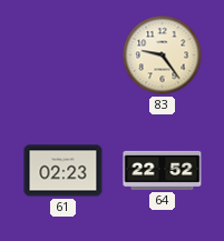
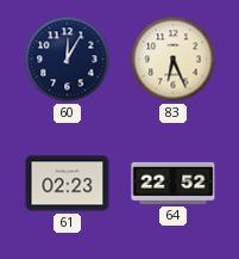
60: none -> 12:05 (68, 60)
83: 9:24 -> 6:26 (174, 60)
